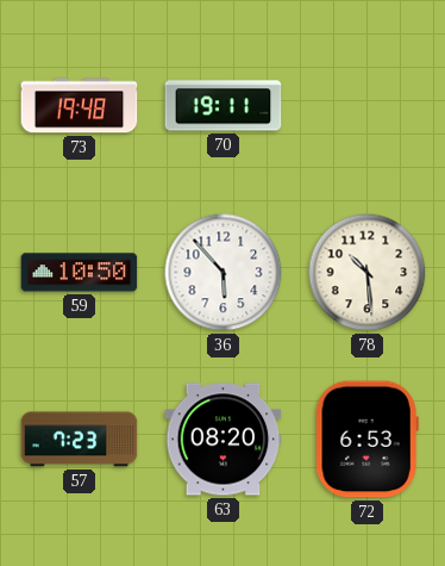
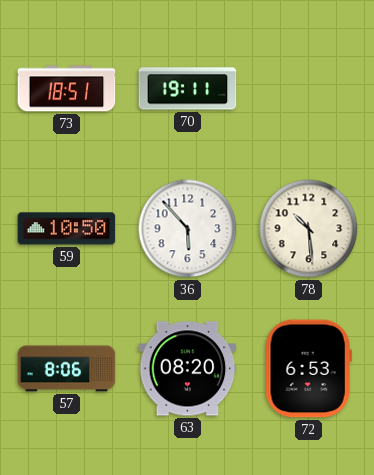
73: 19:48 -> 18:51 (67, 89)
57: 7:23 -> 8:06 (67, 369)
